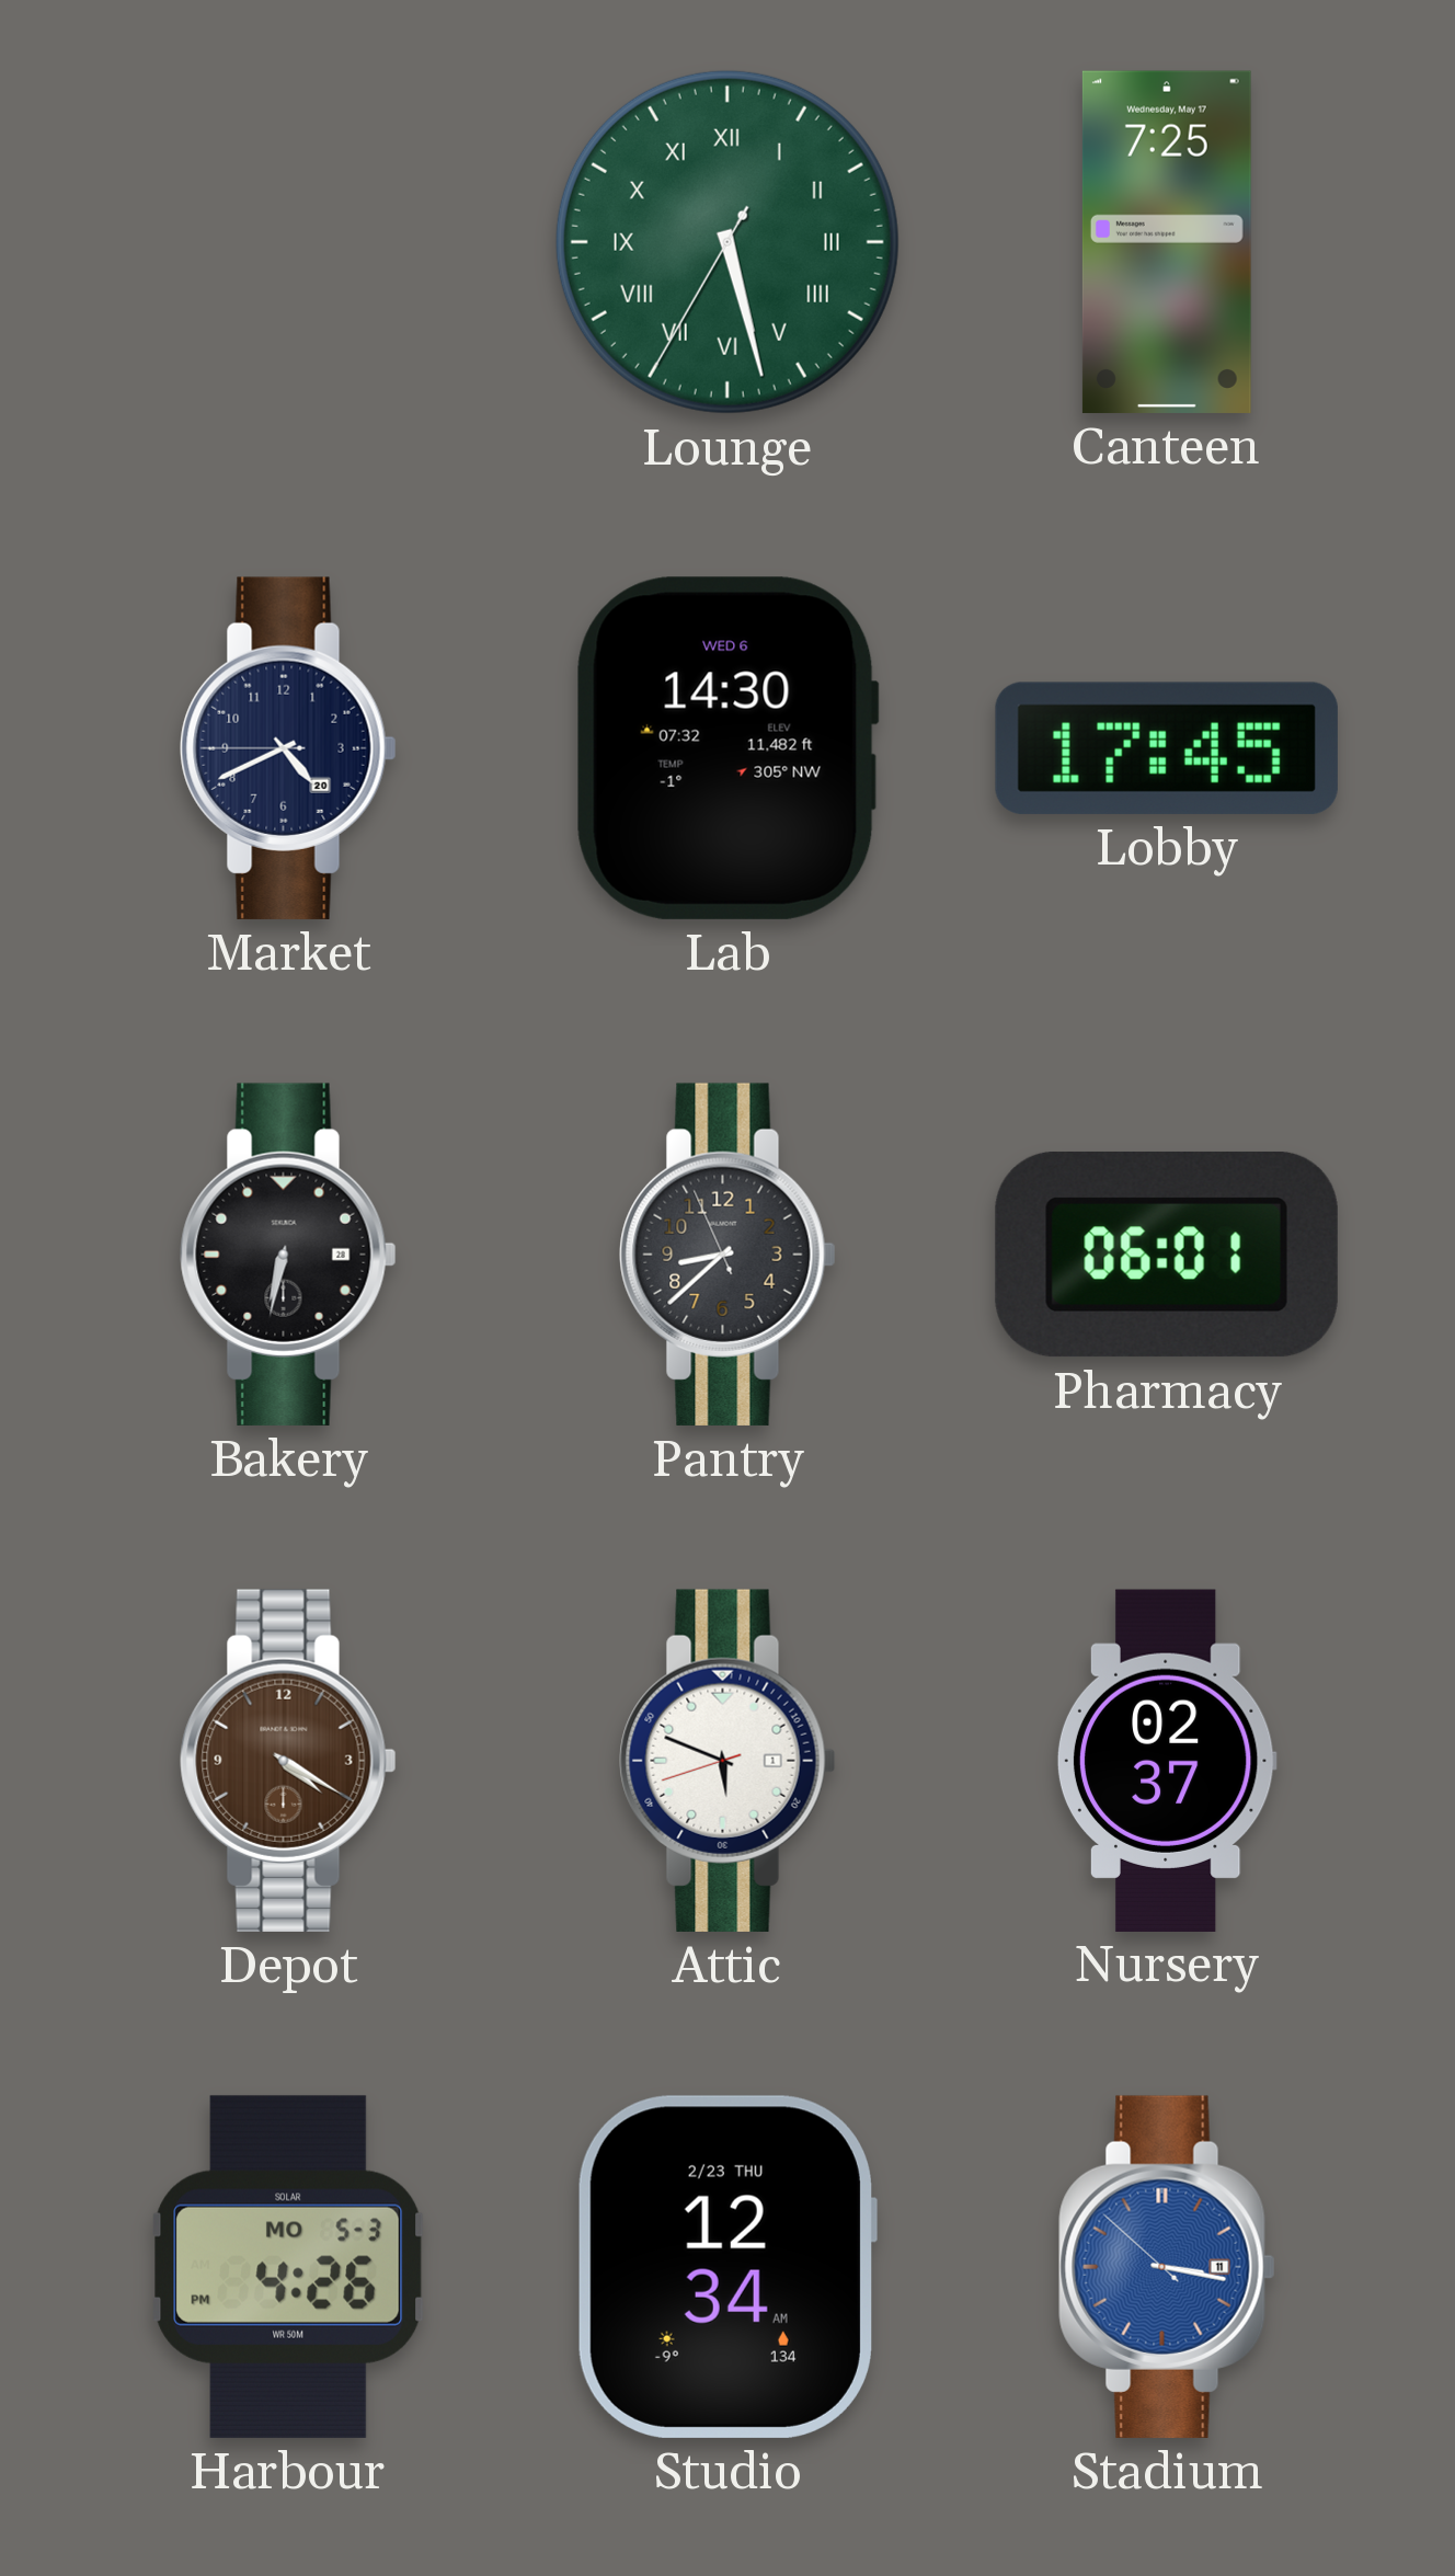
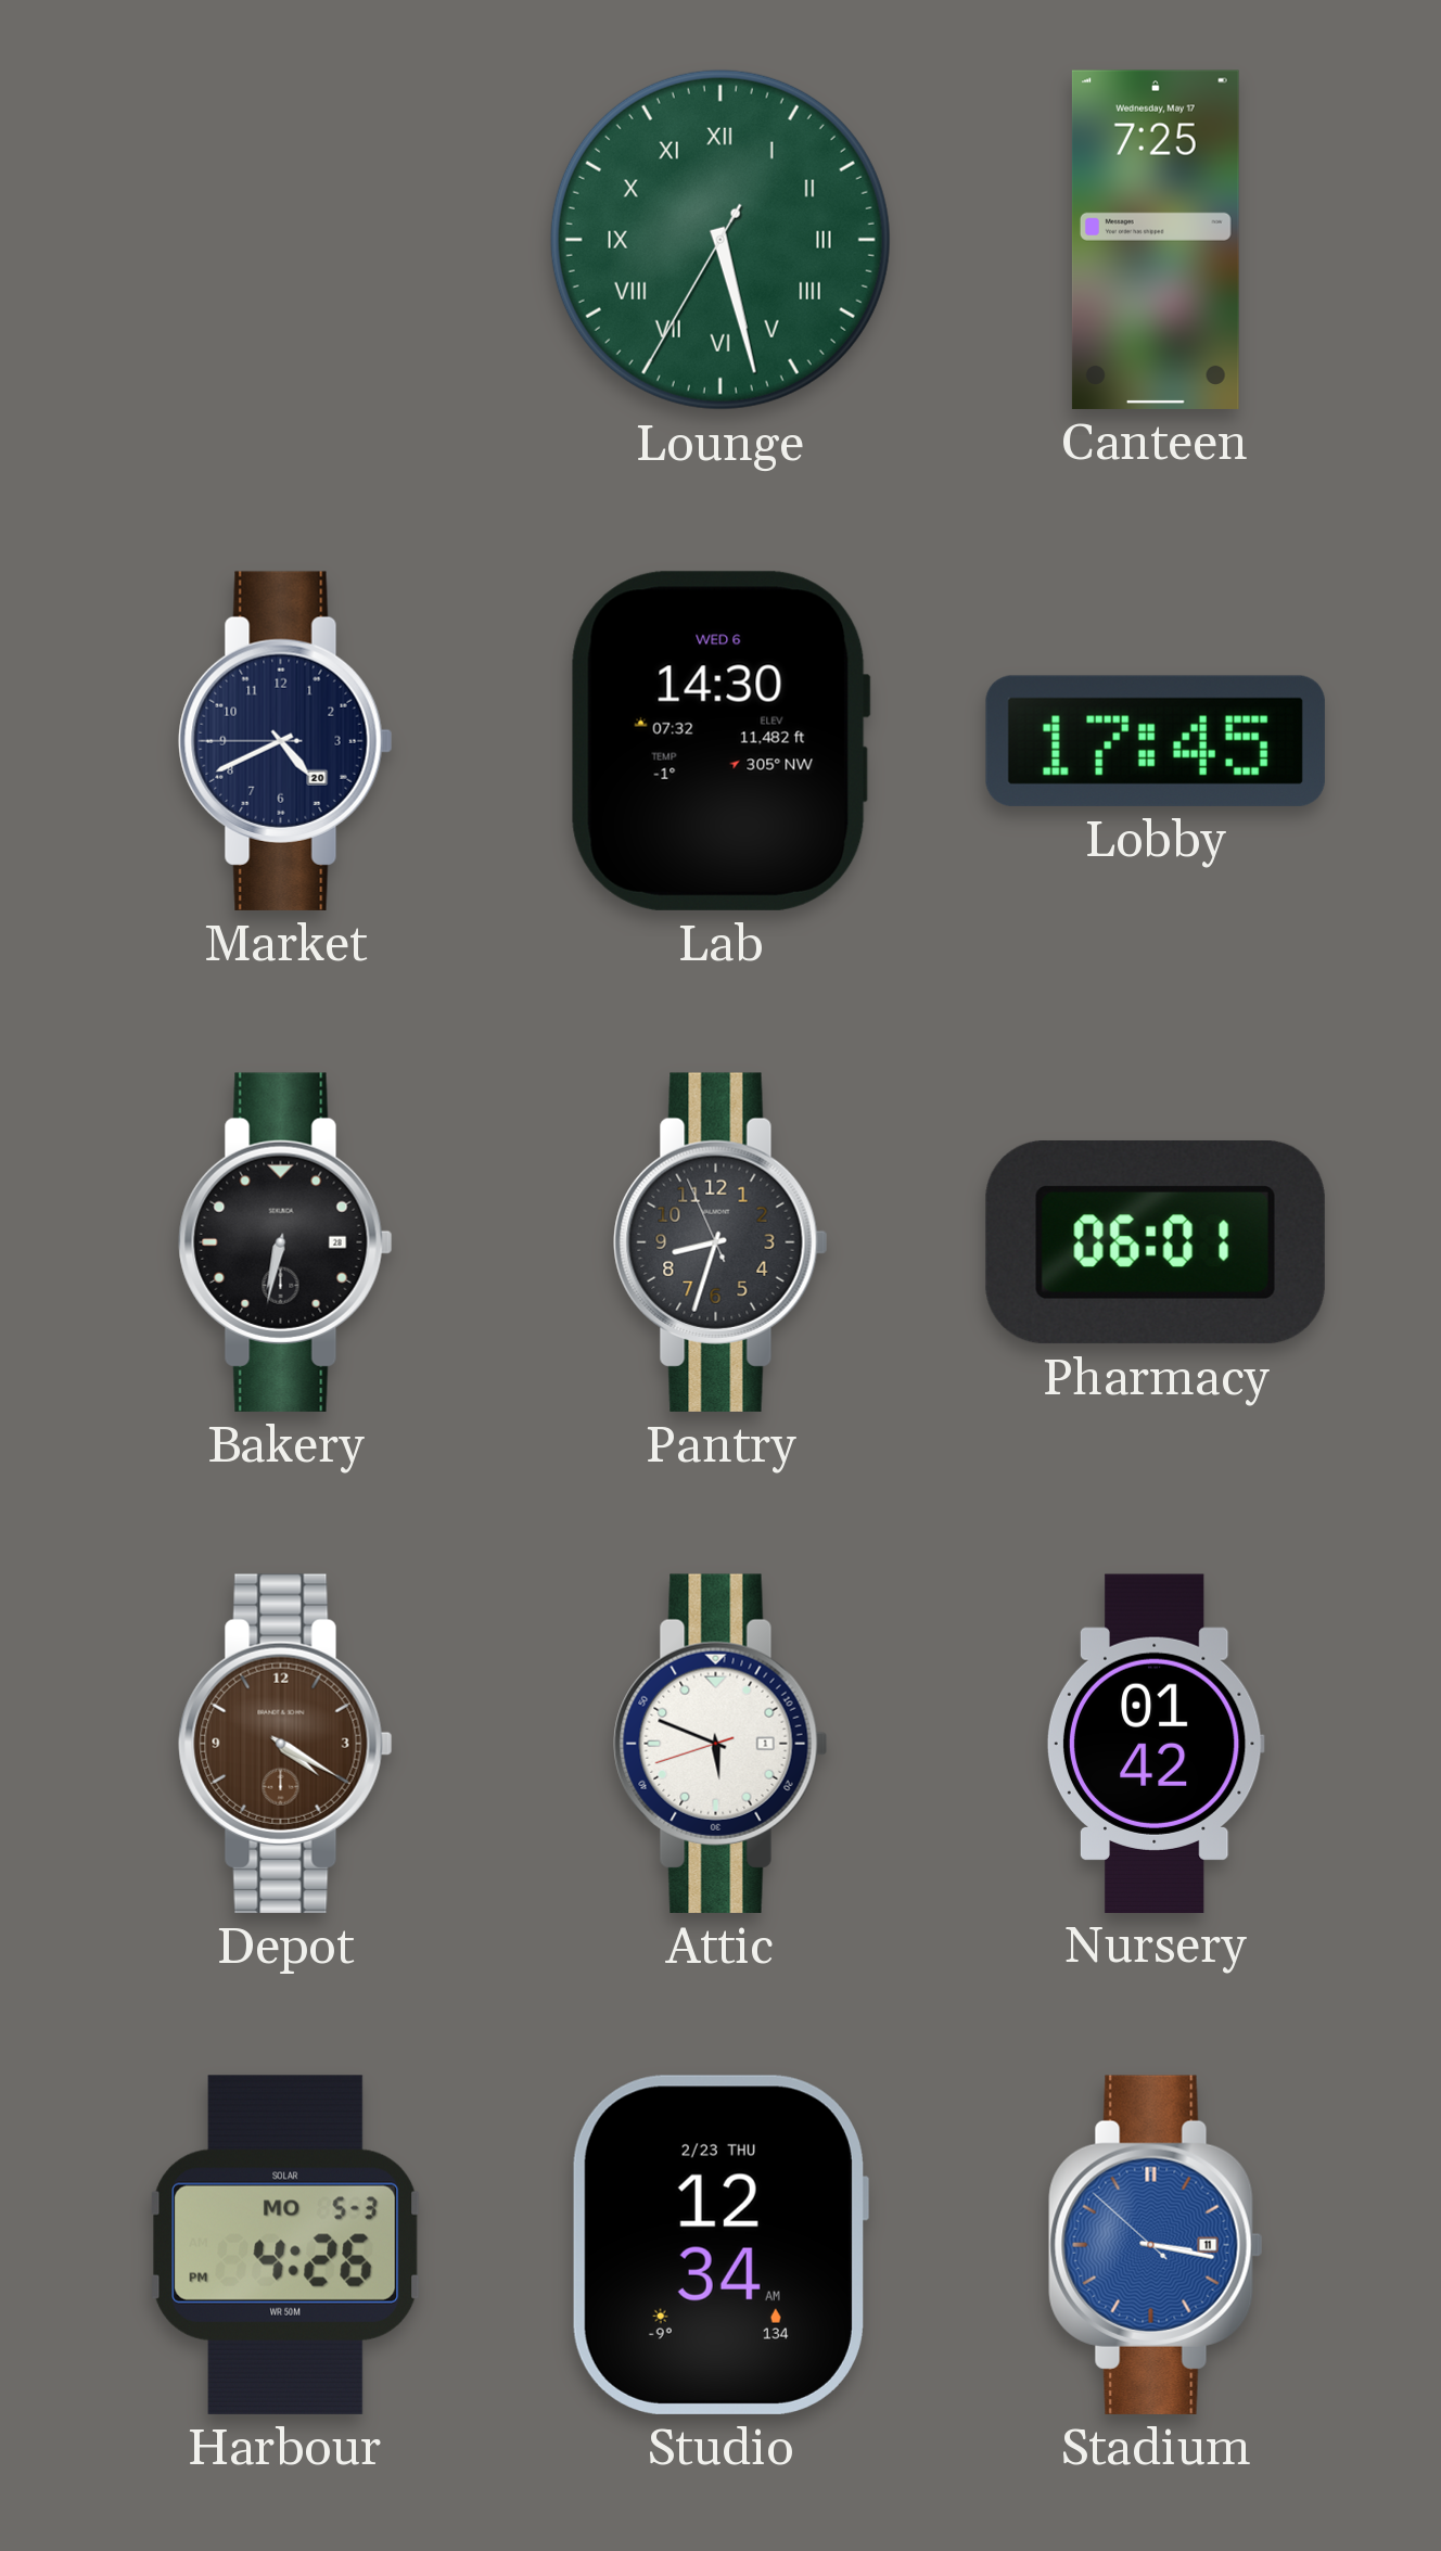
Pantry: 8:37 -> 8:32 (720, 1242)
Nursery: 02:37 -> 01:42 (1156, 1743)
